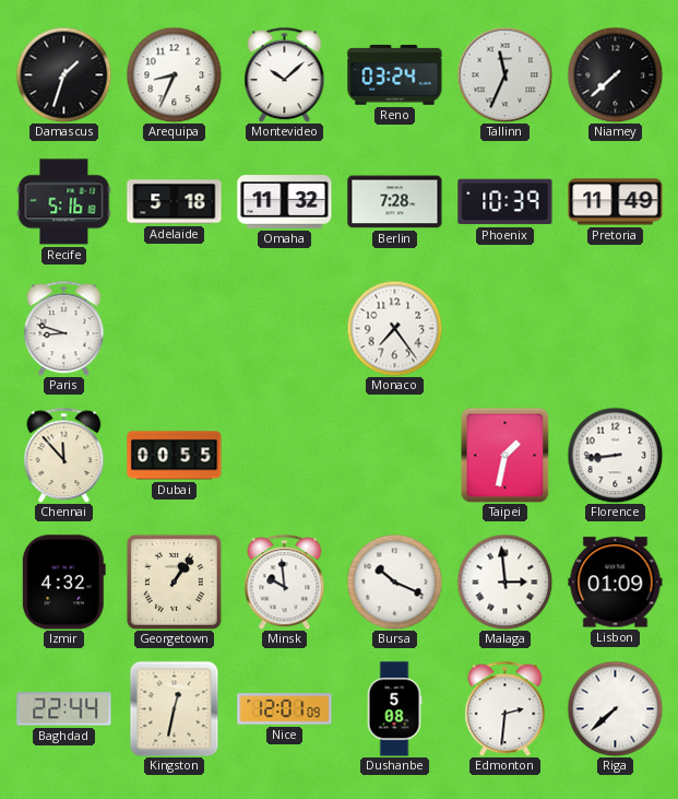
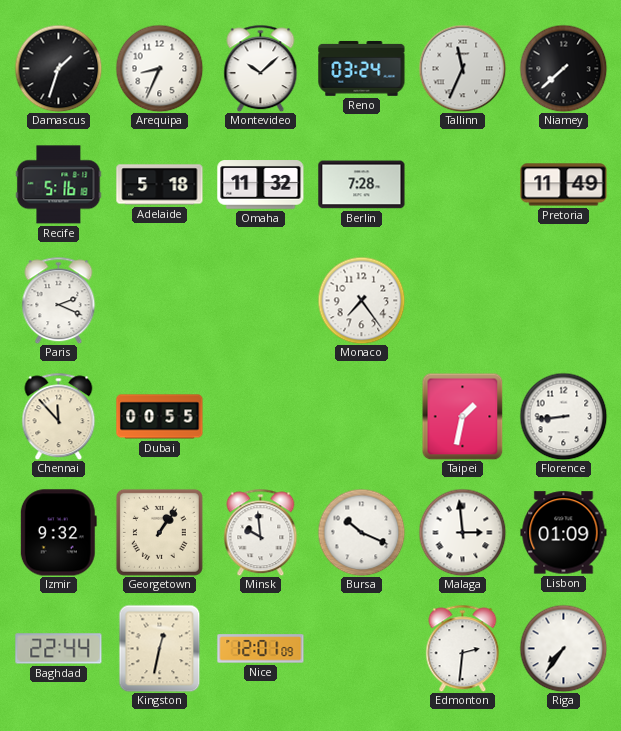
Phoenix: 10:39 -> none (505, 202)
Paris: 8:48 -> 2:19 (59, 300)
Izmir: 4:32 -> 9:32 (58, 533)
Dushanbe: 5:08 -> none (394, 709)
Riga: 7:38 -> 7:36 (563, 648)
